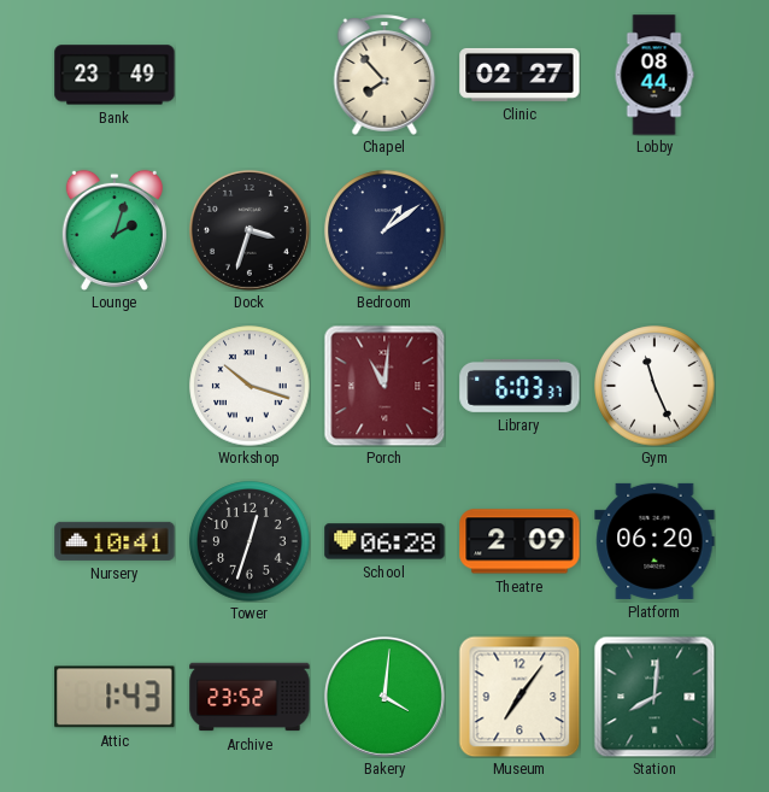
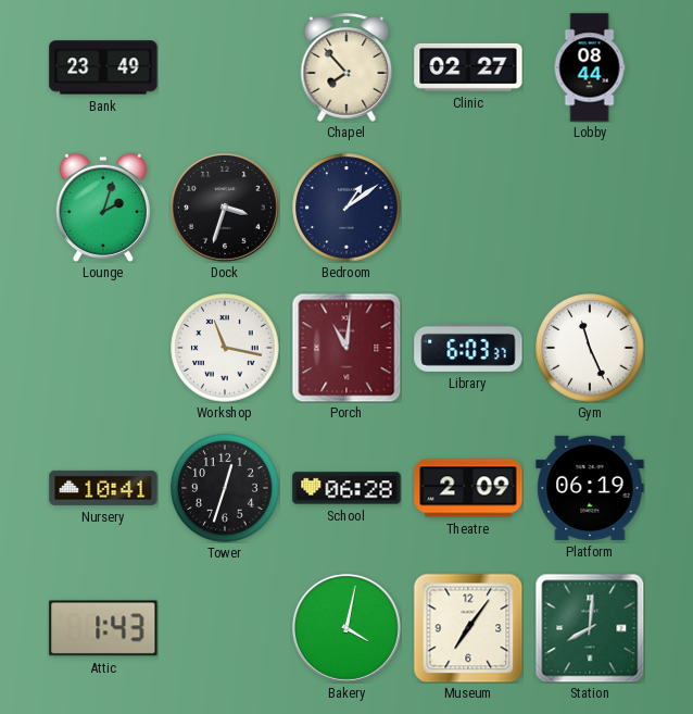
Workshop: 10:18 -> 11:17 (225, 348)
Platform: 06:20 -> 06:19 (590, 488)
Archive: 23:52 -> none (250, 697)
Bakery: 4:01 -> 4:02 (346, 628)
